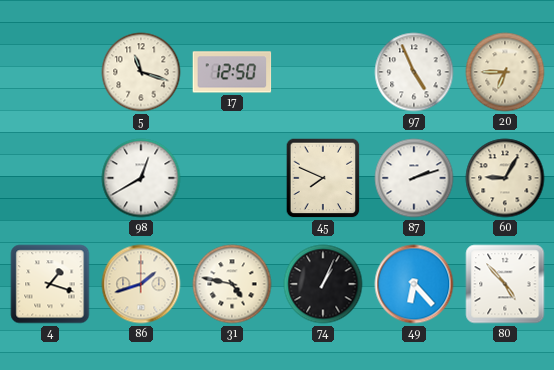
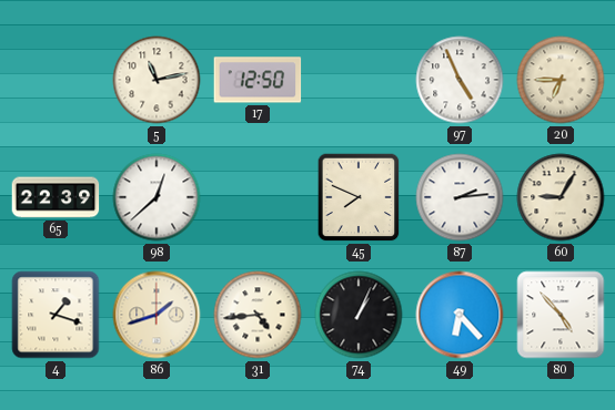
5: 11:18 -> 11:13 (157, 80)
65: none -> 22:39 (56, 197)
98: 12:40 -> 12:38 (157, 197)
87: 2:12 -> 2:14 (460, 197)
31: 4:47 -> 4:44 (258, 315)
